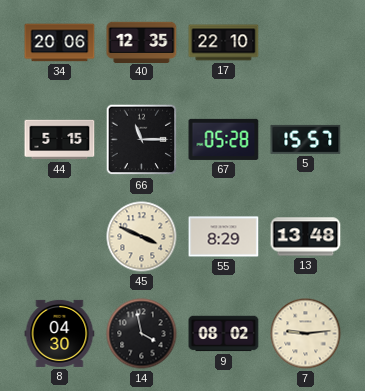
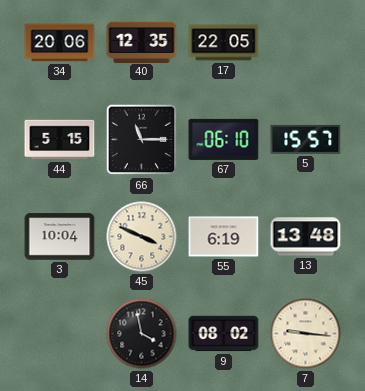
17: 22:10 -> 22:05 (224, 43)
67: 05:28 -> 06:10 (224, 139)
3: none -> 10:04 (60, 237)
55: 8:29 -> 6:19 (224, 237)
8: 04:30 -> none (60, 333)
7: 9:14 -> 9:16 (306, 334)
